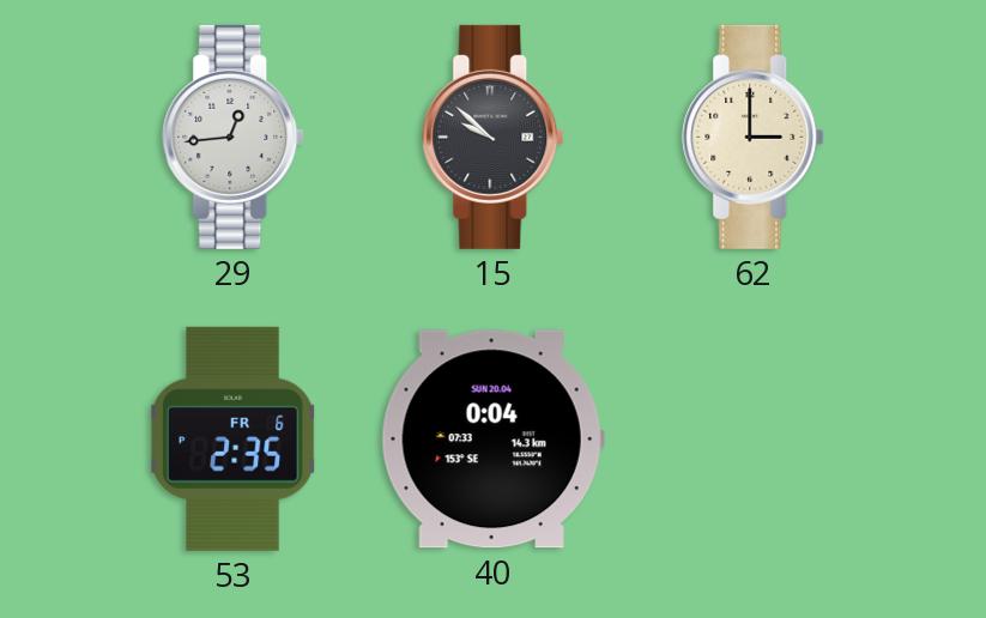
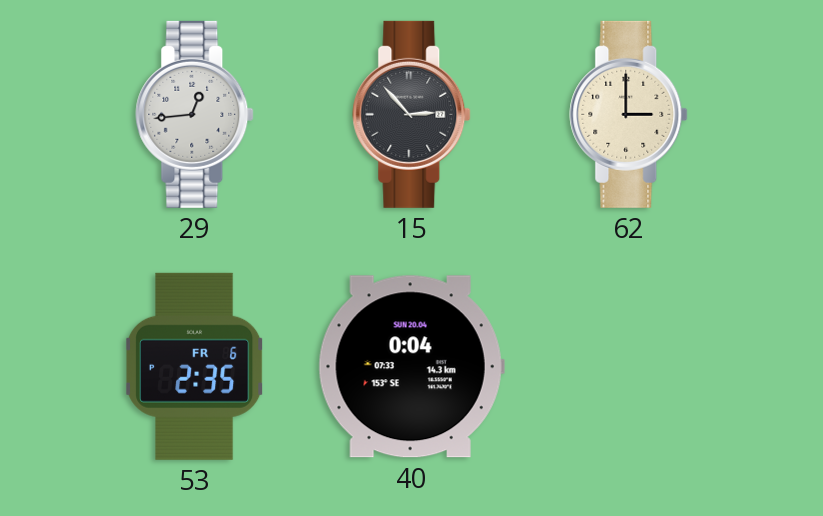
15: 9:52 -> 2:53 (412, 114)
